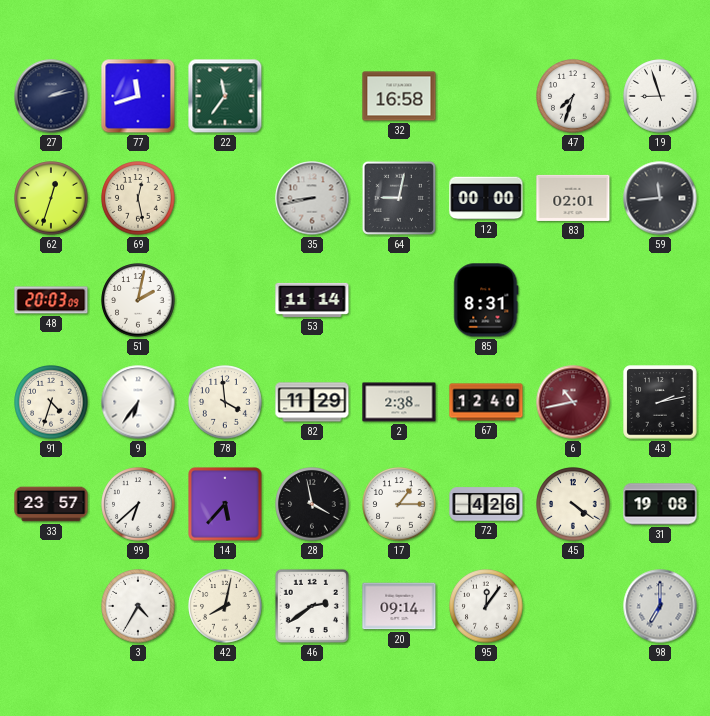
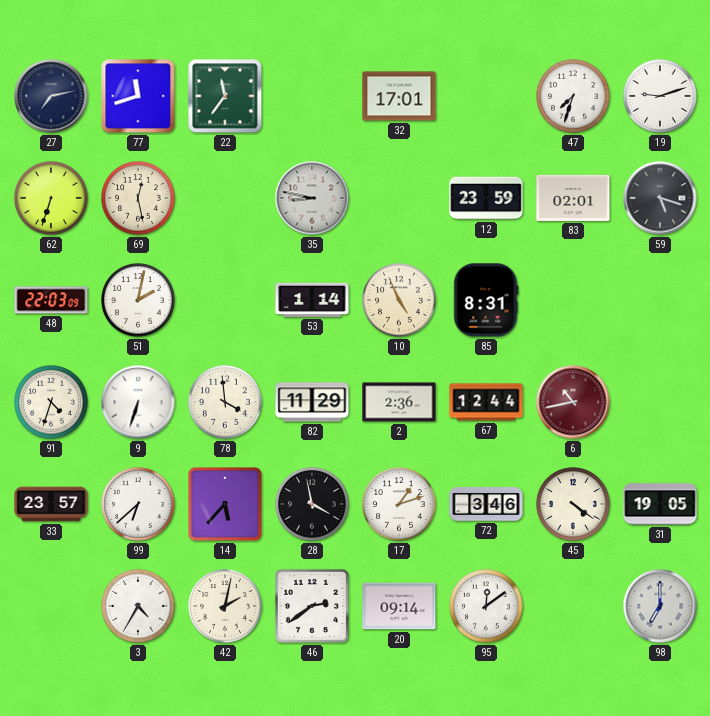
27: 2:13 -> 7:13 (51, 96)
32: 16:58 -> 17:01 (399, 96)
19: 8:57 -> 9:12 (660, 96)
62: 12:33 -> 6:33 (51, 198)
35: 8:43 -> 8:47 (312, 198)
64: 9:02 -> none (399, 198)
12: 00:00 -> 23:59 (486, 198)
59: 11:44 -> 5:18 (660, 198)
48: 20:03 -> 22:03 (51, 300)
53: 11:14 -> 1:14 (312, 300)
10: none -> 4:56 (399, 300)
9: 6:36 -> 6:33 (138, 402)
2: 2:38 -> 2:36 (399, 402)
67: 12:40 -> 12:44 (486, 402)
43: 2:13 -> none (660, 402)
17: 1:15 -> 1:12 (399, 504)
72: 4:26 -> 3:46 (486, 504)
31: 19:08 -> 19:05 (660, 504)
42: 8:02 -> 2:02 (225, 606)
95: 12:06 -> 12:09 (486, 606)
